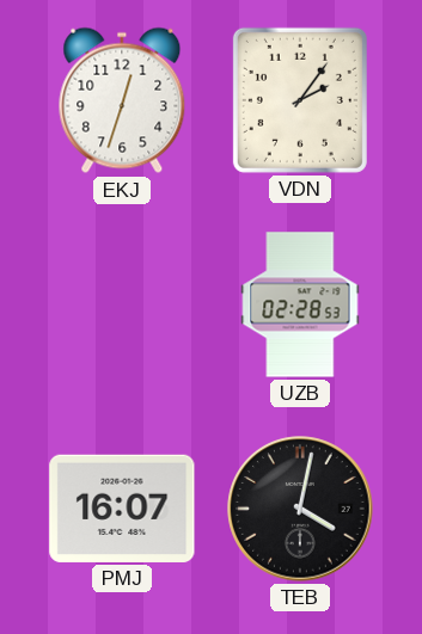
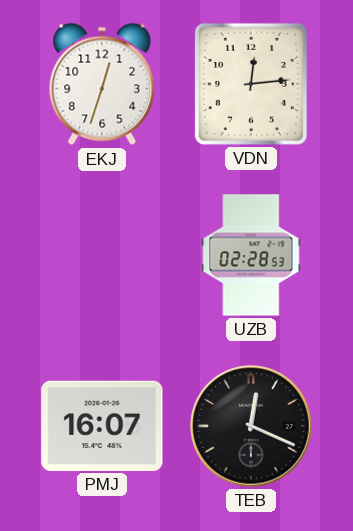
VDN: 2:06 -> 12:14 (251, 84)
TEB: 4:02 -> 12:19 (251, 426)
